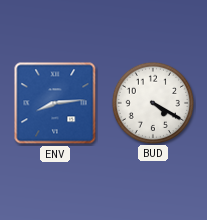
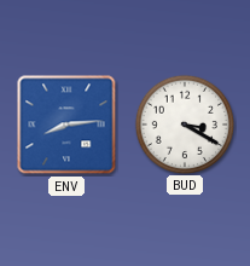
BUD: 4:20 -> 3:20 (184, 123)
